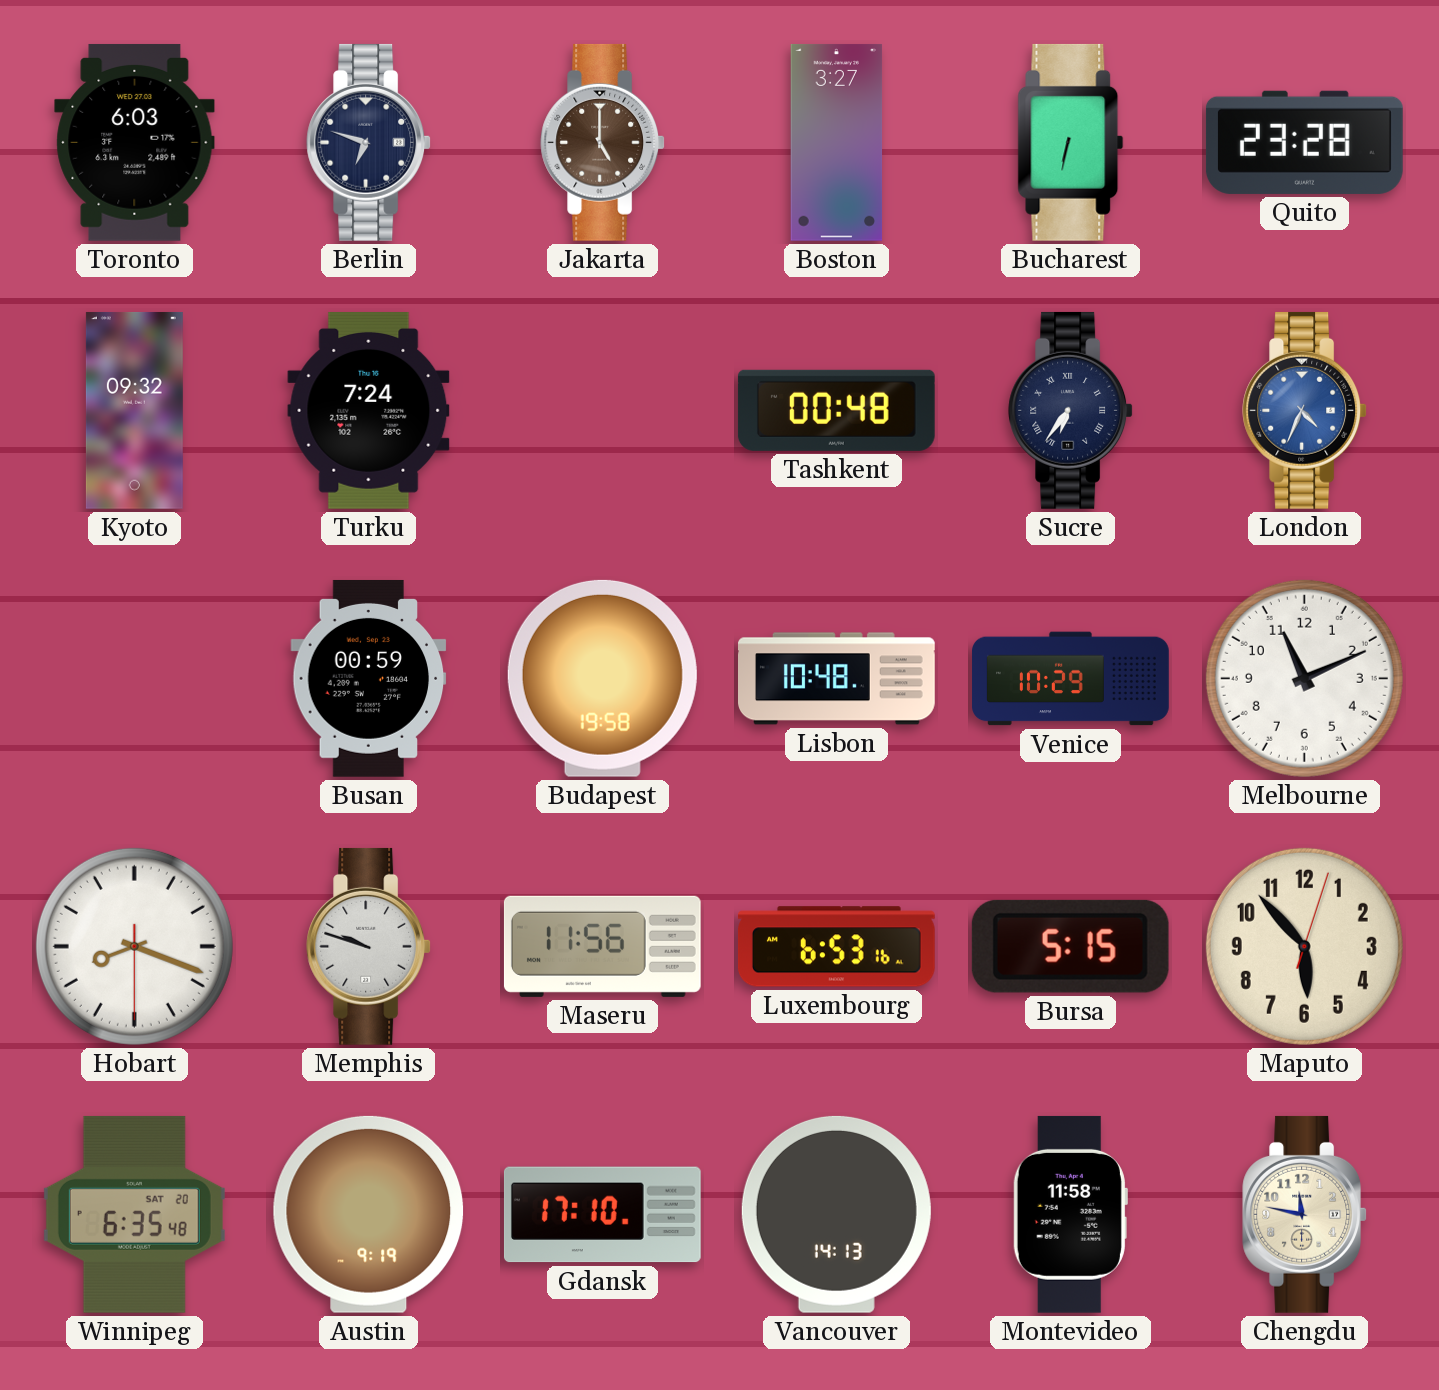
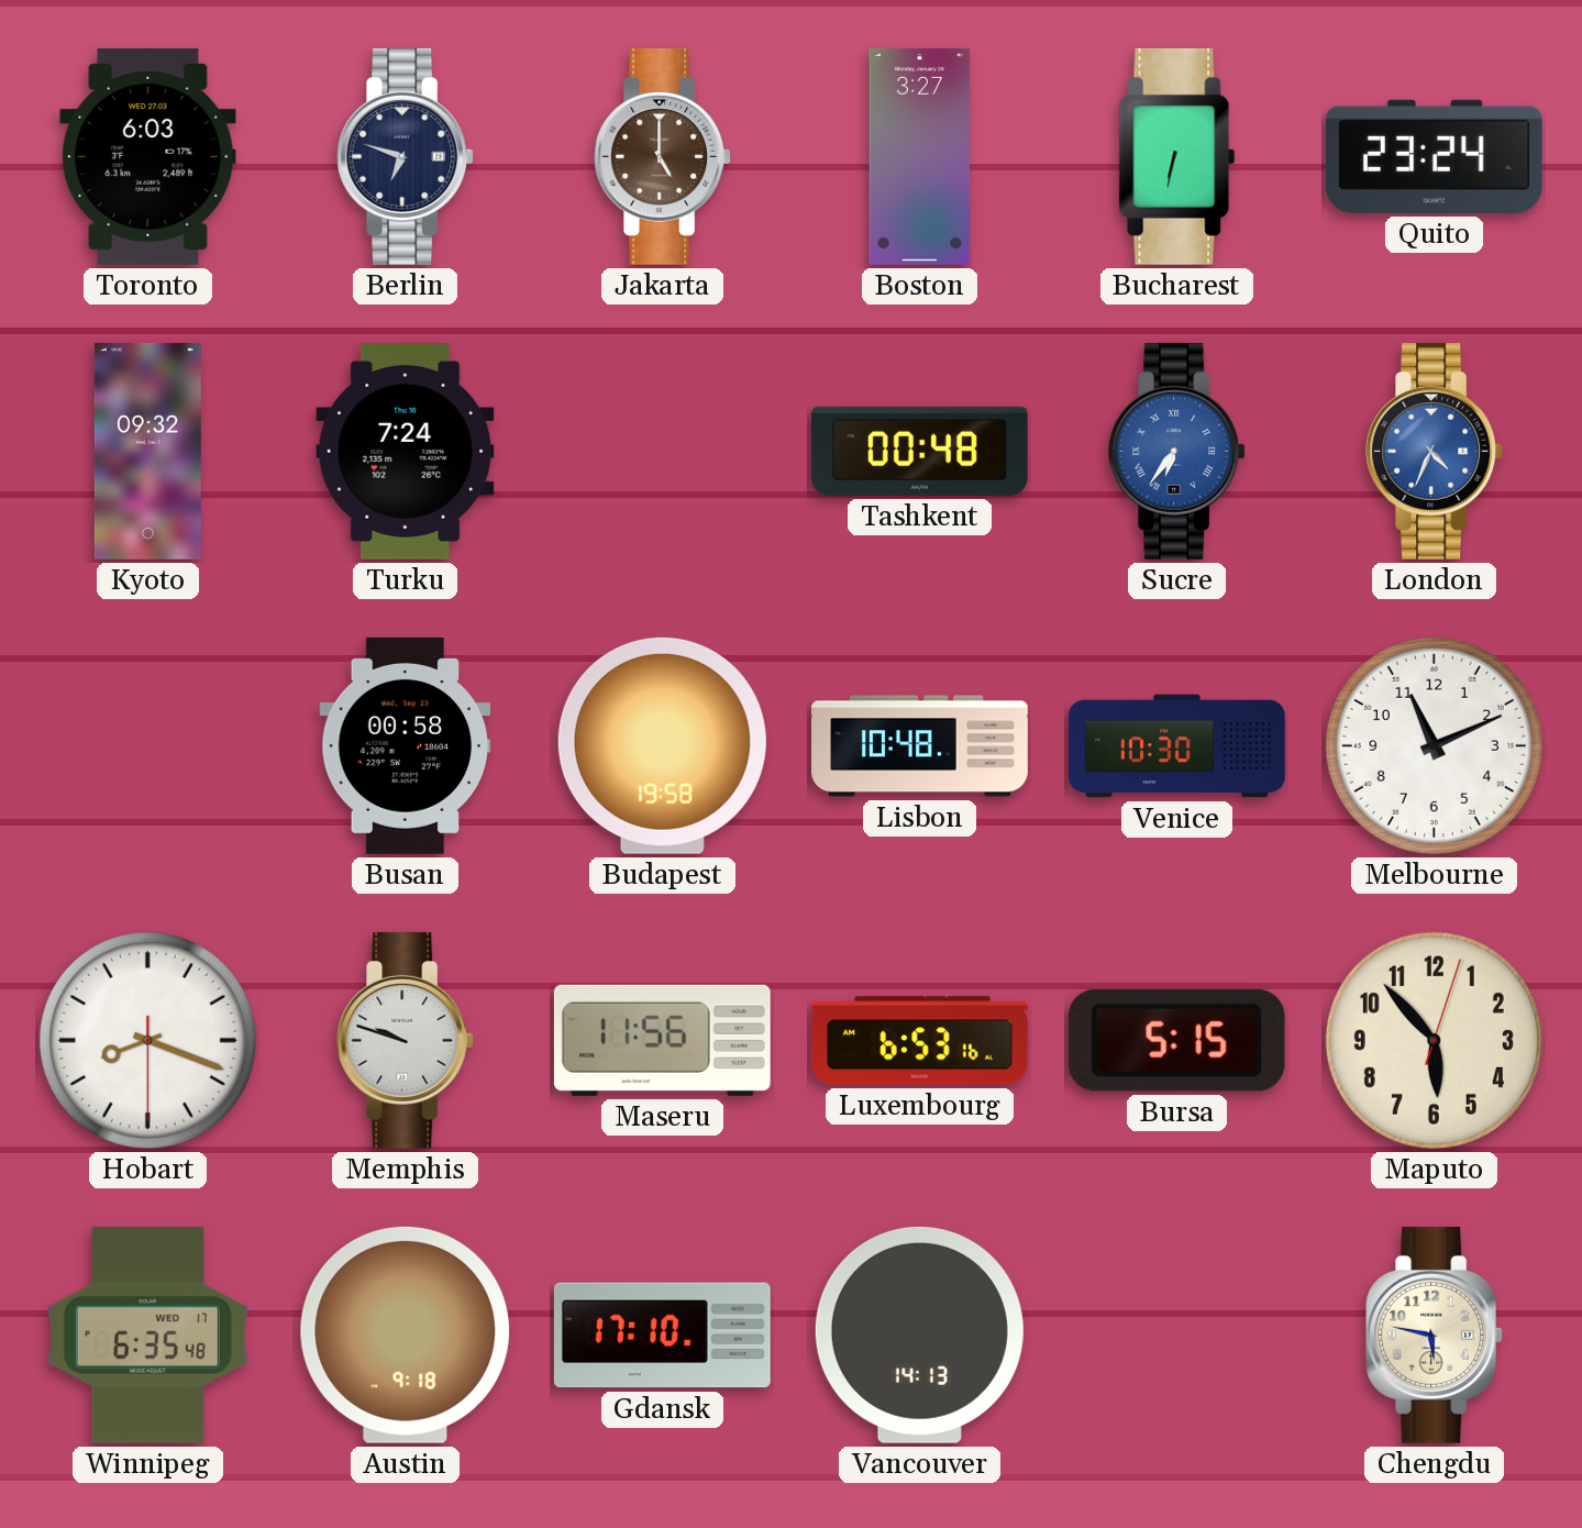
Quito: 23:28 -> 23:24 (1434, 156)
Sucre dial: navy -> blue (1177, 451)
Busan: 00:59 -> 00:58 (406, 745)
Venice: 10:29 -> 10:30 (1177, 746)
Winnipeg date: SAT 20 -> WED 17 (147, 1335)
Austin: 9:19 -> 9:18 (406, 1335)
Montevideo: 11:58 -> none (1070, 1214)
Chengdu: 11:47 -> 5:47 (1435, 1335)
